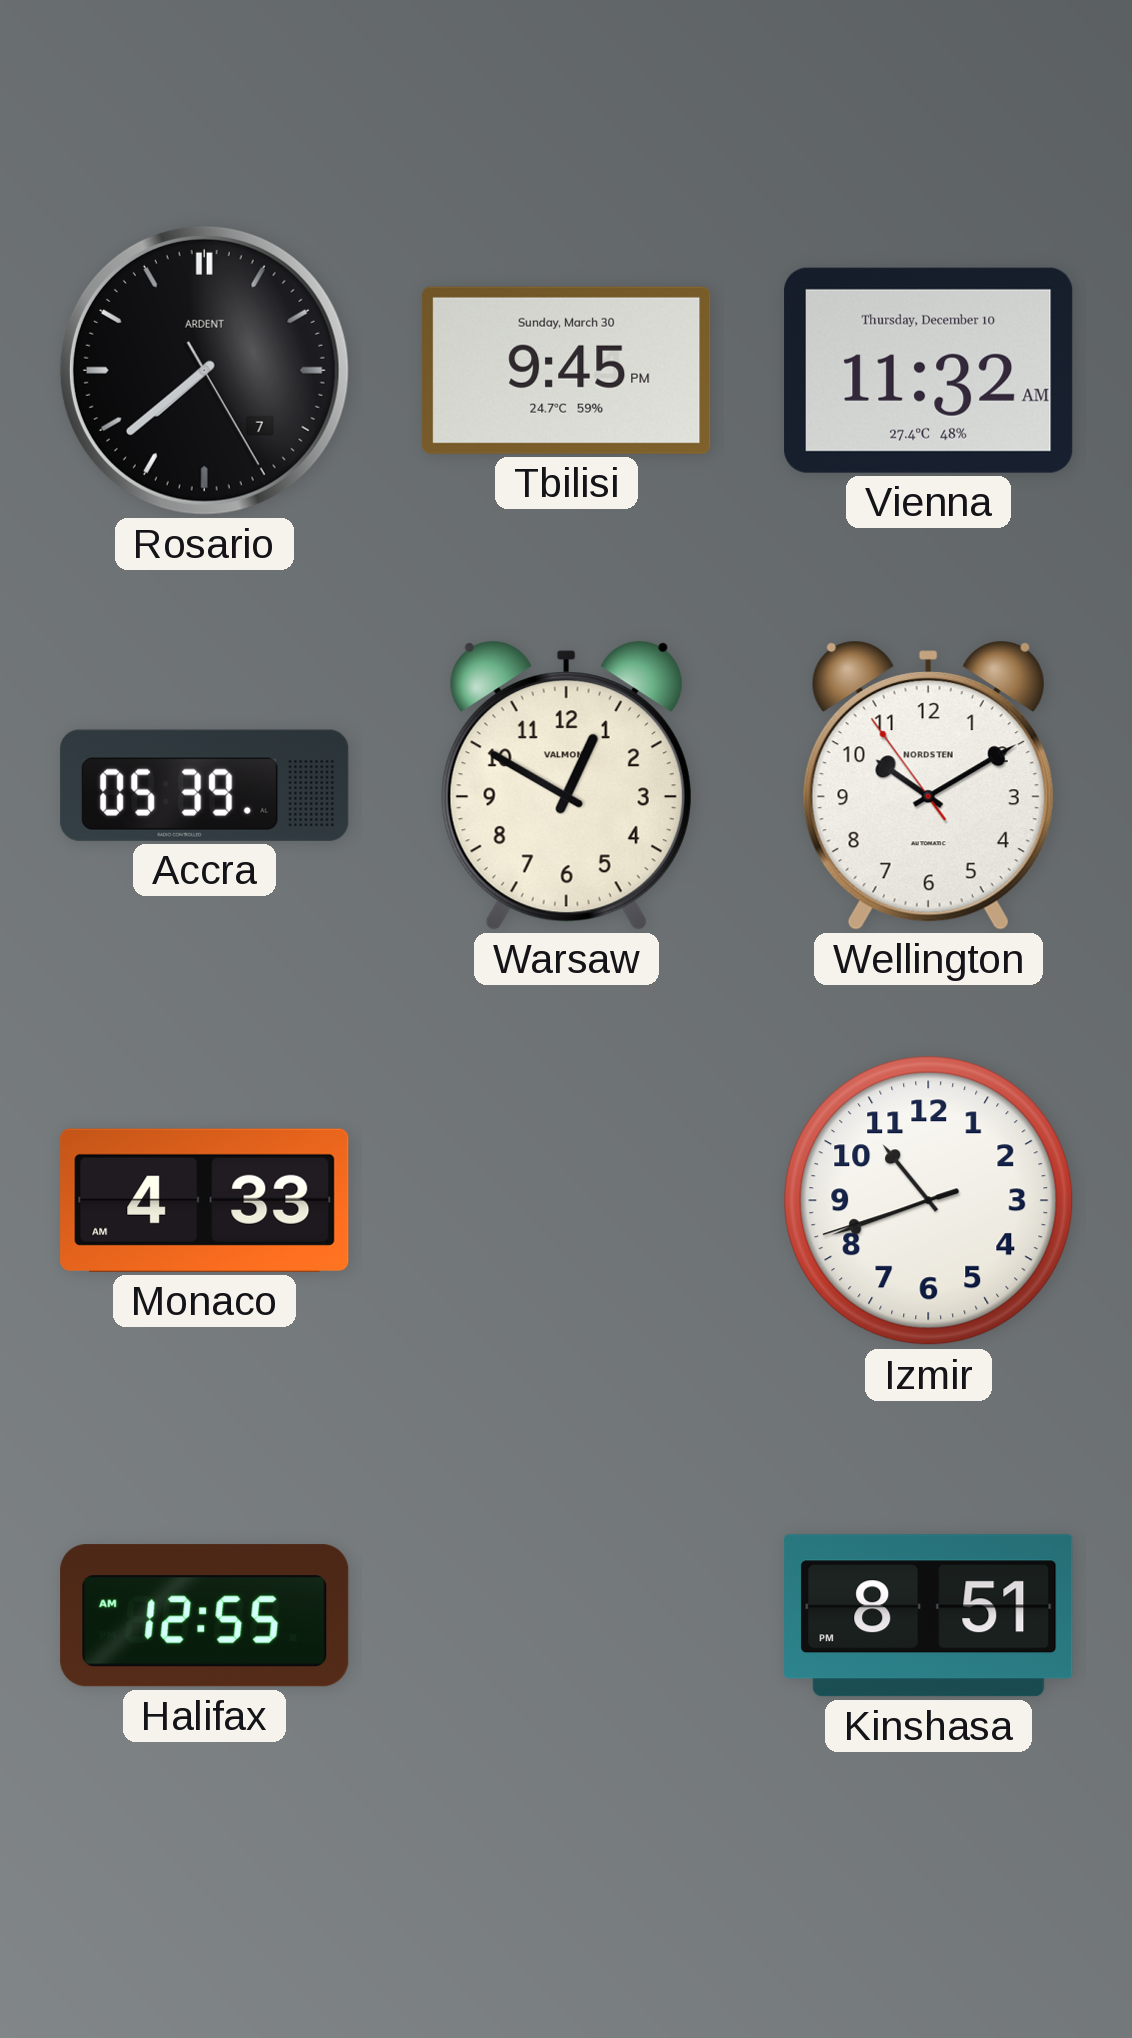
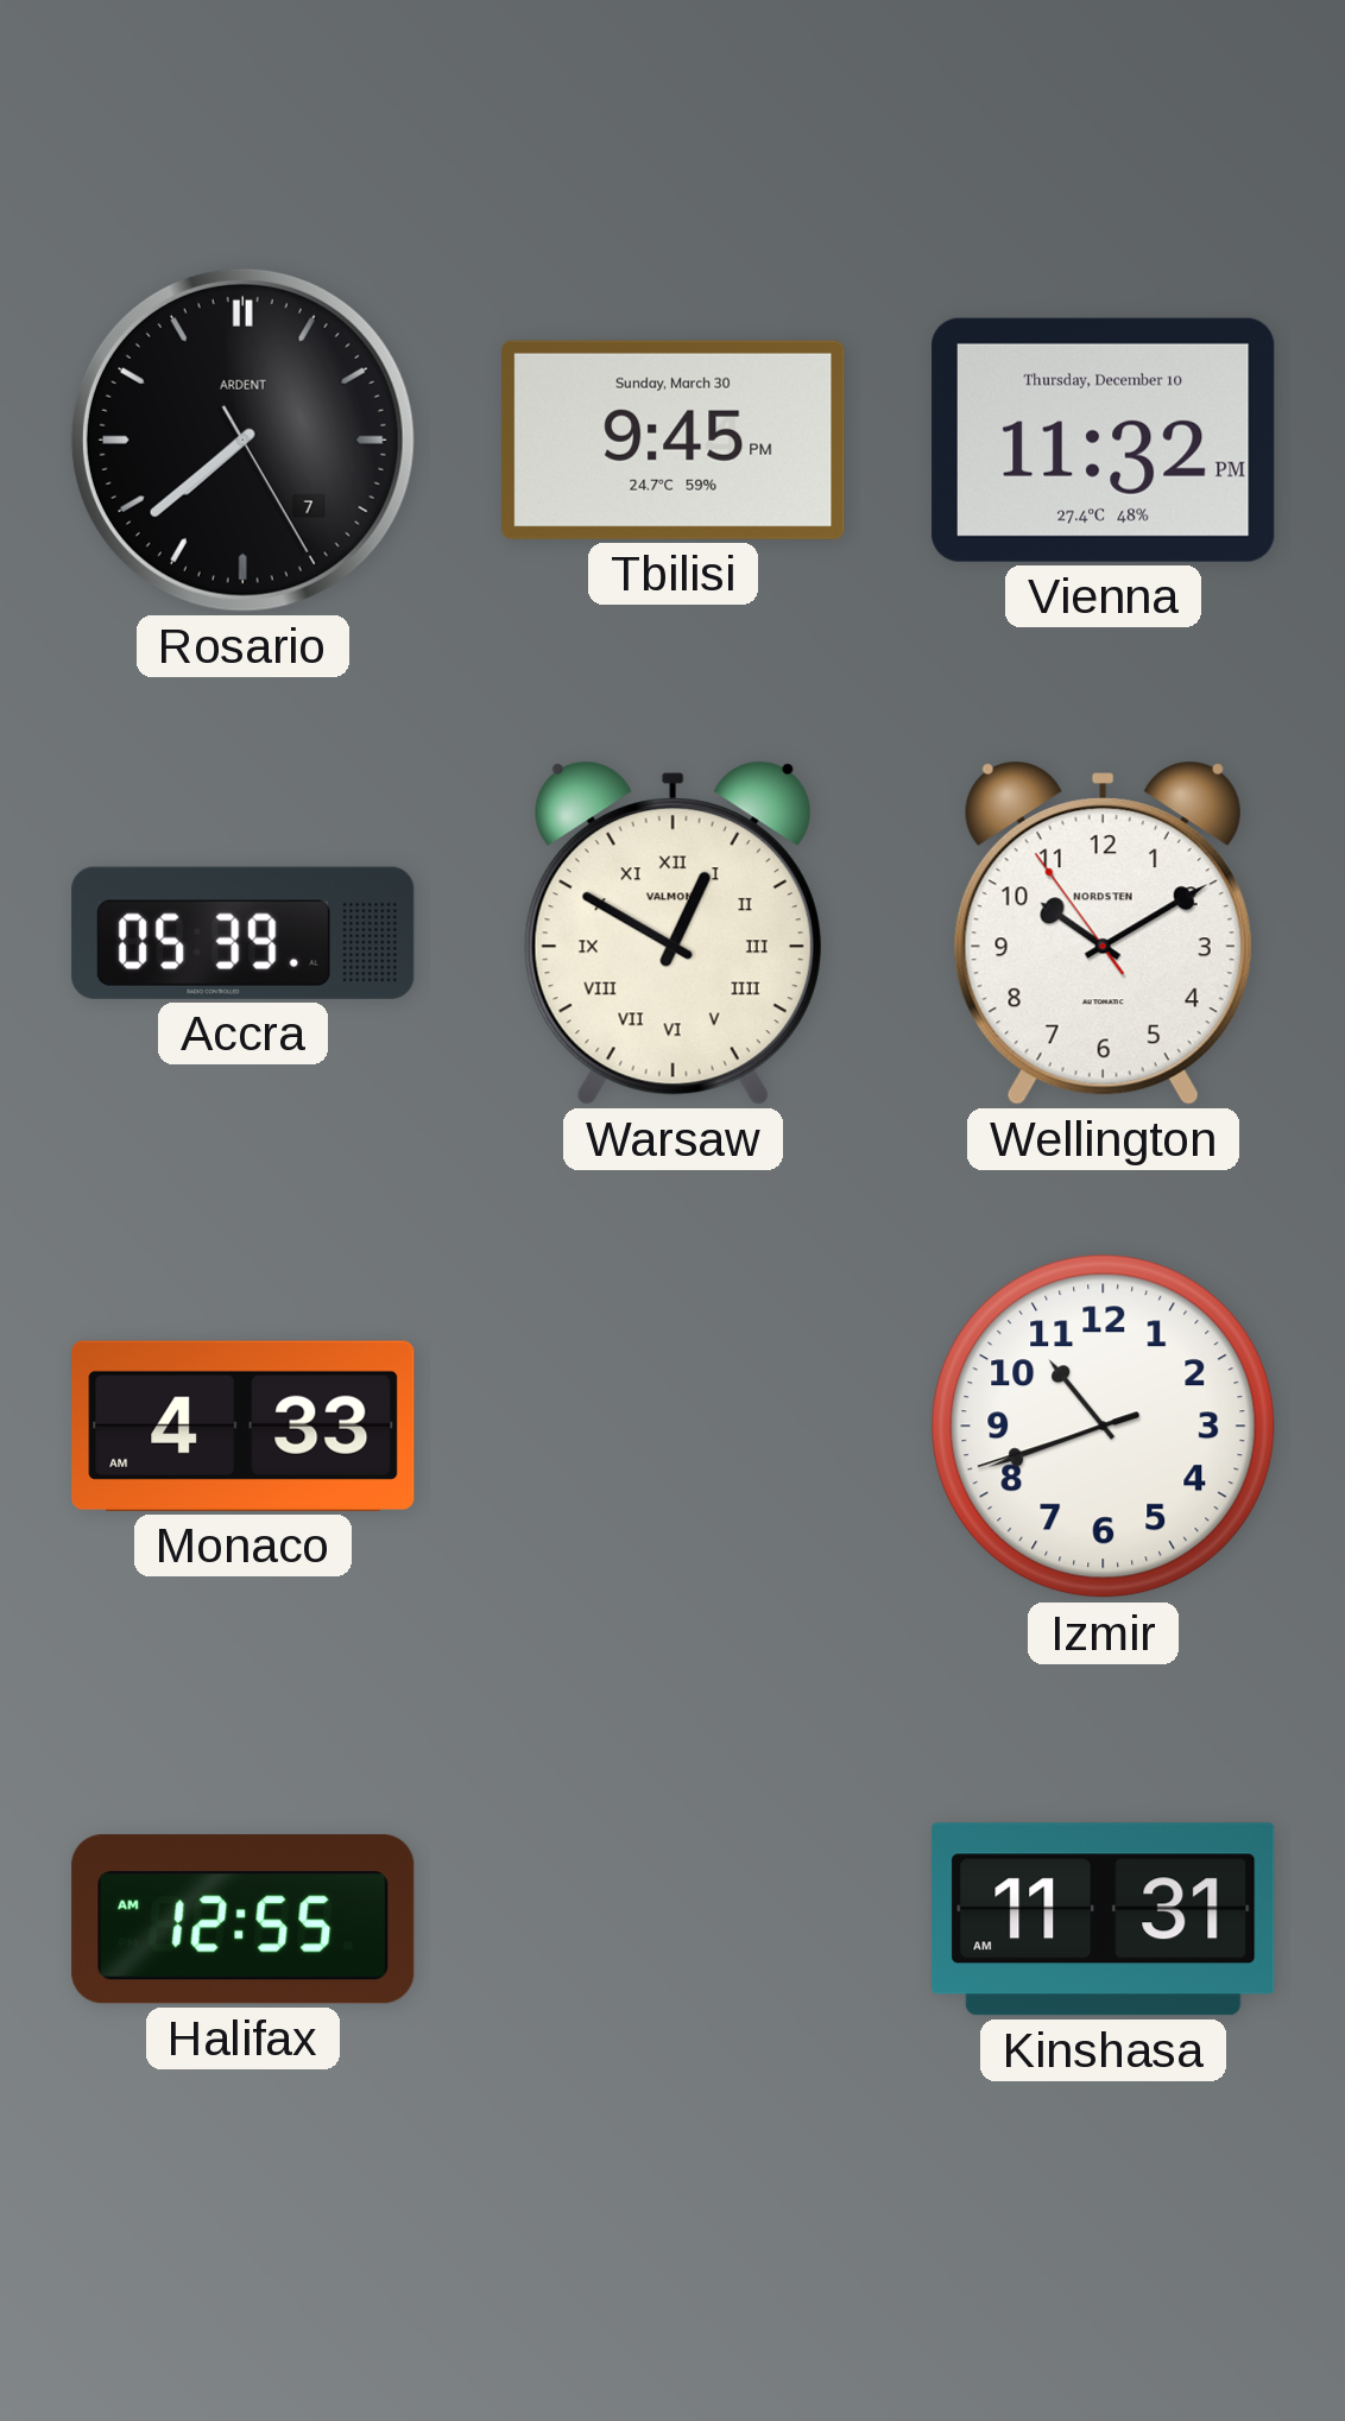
Vienna: 11:32 AM -> 11:32 PM (1104, 440)
Warsaw numerals: Arabic -> Roman (672, 933)
Kinshasa: 8:51 -> 11:31 (1104, 1920)
